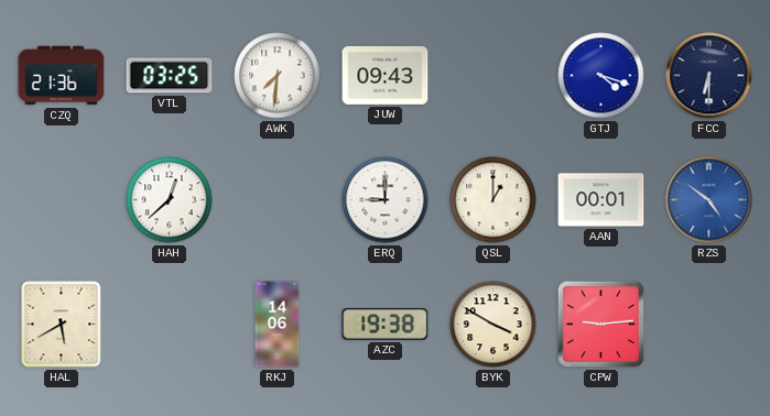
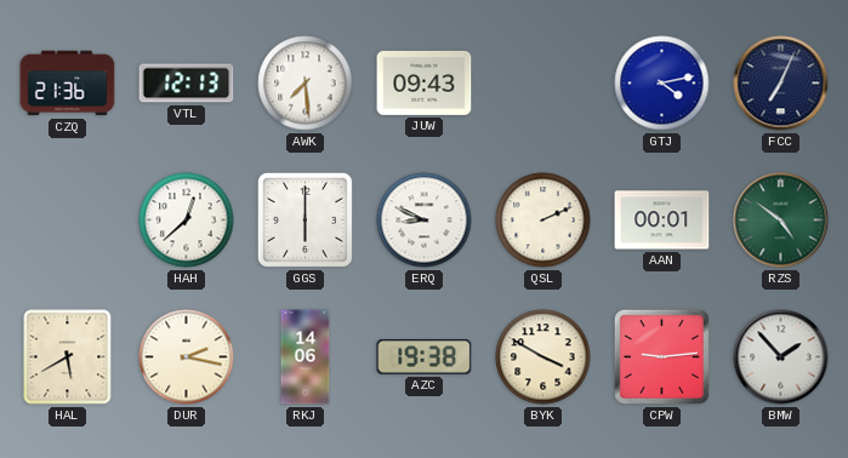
VTL: 03:25 -> 12:13 (187, 84)
AWK: 7:31 -> 7:29 (306, 84)
GTJ: 4:18 -> 4:13 (662, 84)
FCC: 6:30 -> 7:04 (781, 84)
GGS: none -> 6:00 (305, 219)
ERQ: 9:00 -> 8:49 (425, 221)
QSL: 1:00 -> 2:11 (543, 221)
RZS dial: blue -> green (781, 221)
DUR: none -> 2:17 (187, 357)
BMW: none -> 1:53 (781, 357)
